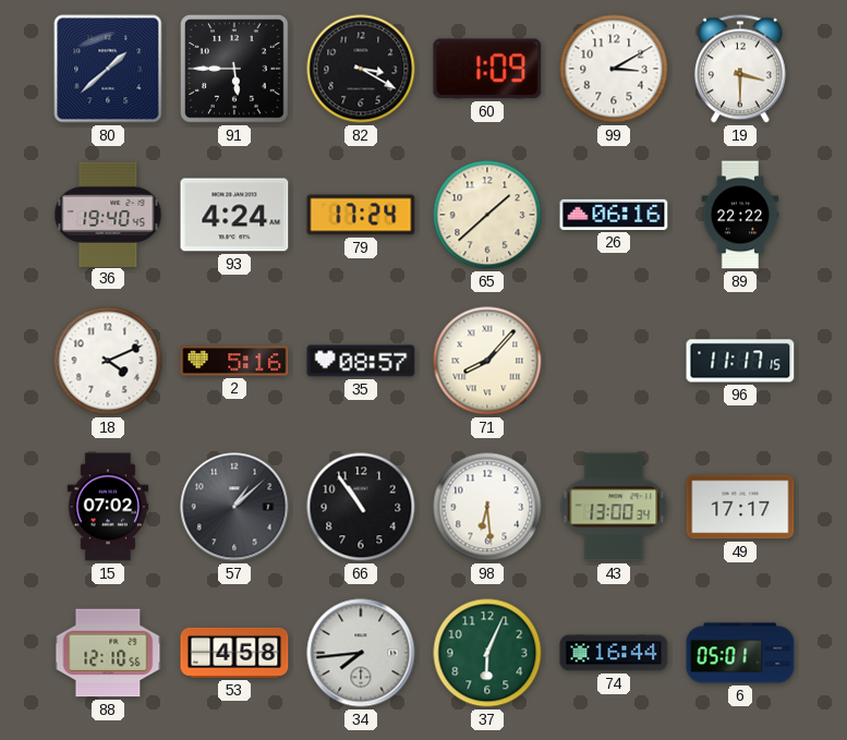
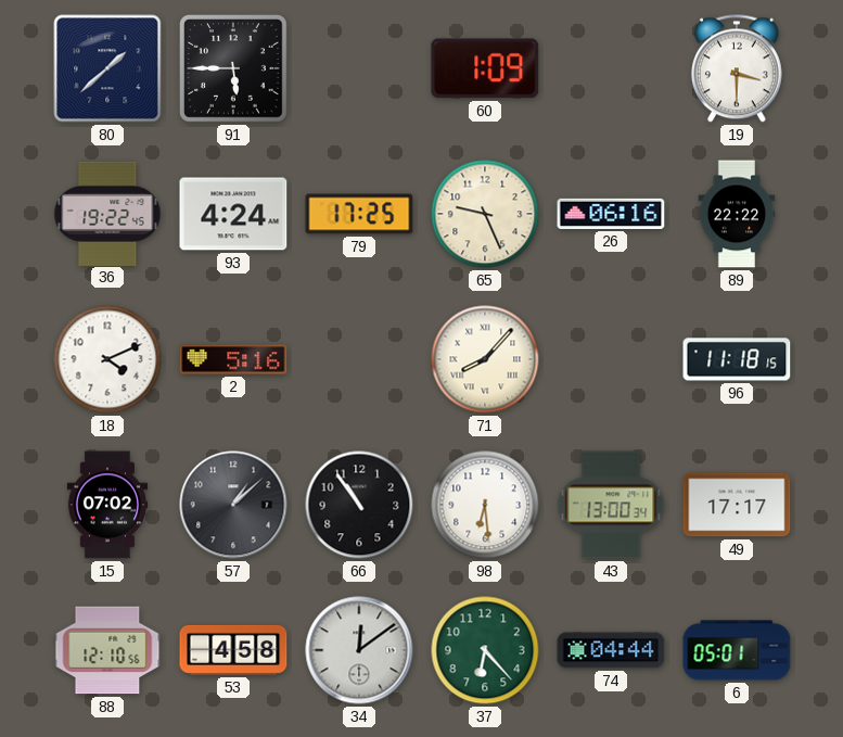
82: 3:20 -> none (361, 69)
99: 3:10 -> none (614, 69)
36: 19:40 -> 19:22 (107, 213)
79: 17:24 -> 17:25 (359, 214)
65: 1:38 -> 9:26 (485, 214)
35: 08:57 -> none (361, 361)
96: 11:17 -> 11:18 (737, 359)
34: 7:44 -> 12:09 (359, 650)
37: 6:04 -> 6:23 (485, 650)
74: 16:44 -> 04:44 (611, 650)
